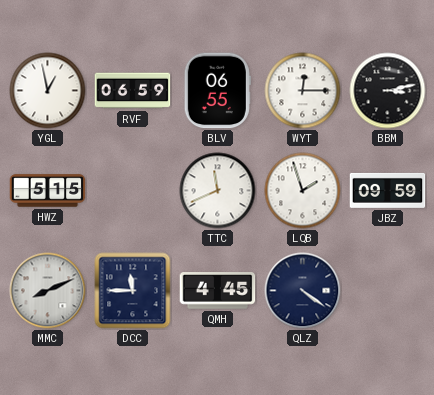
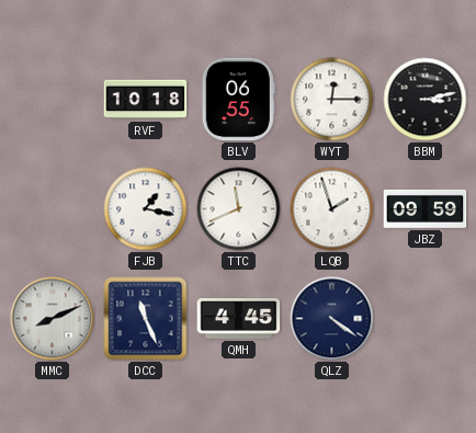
YGL: 12:58 -> none (48, 91)
RVF: 06:59 -> 10:18 (146, 100)
HWZ: 5:15 -> none (48, 191)
FJB: none -> 1:17 (146, 209)
DCC: 11:45 -> 11:26 (146, 319)
